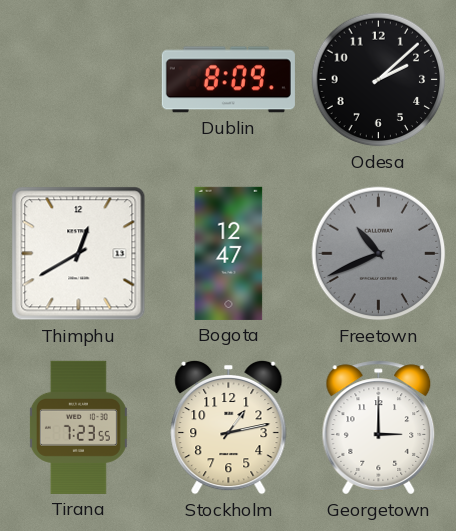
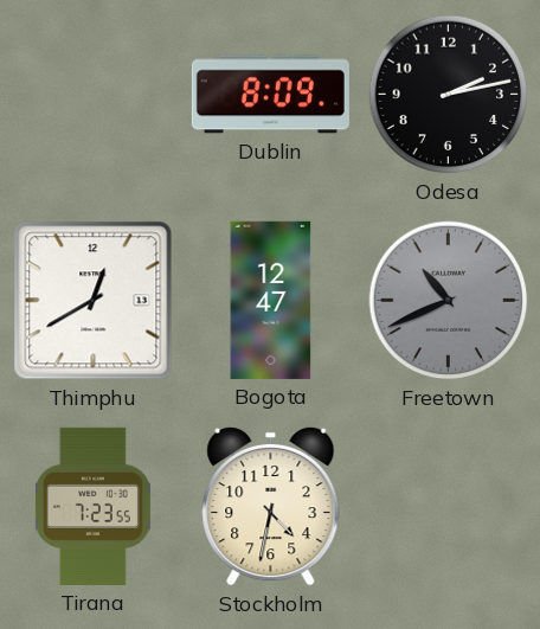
Odesa: 2:08 -> 2:13 (449, 95)
Stockholm: 1:13 -> 4:32 (271, 506)
Georgetown: 3:00 -> none (379, 428)
